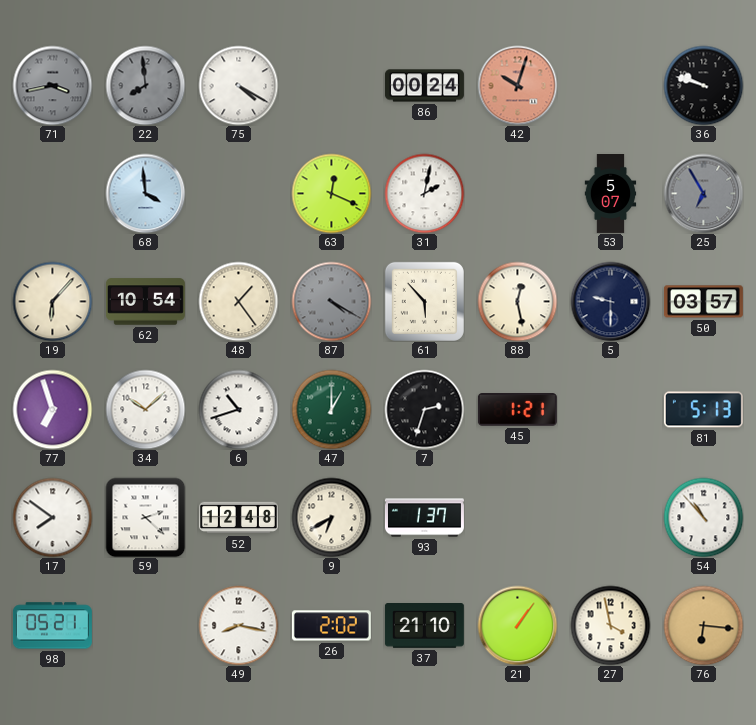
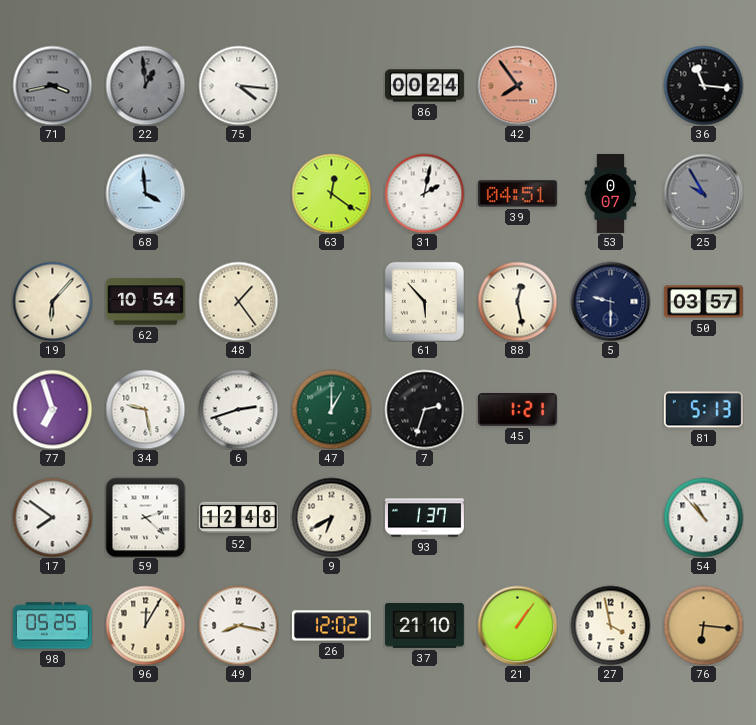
22: 7:59 -> 12:59 (145, 85)
75: 4:20 -> 4:16 (238, 85)
42: 10:03 -> 7:54 (517, 85)
36: 9:48 -> 11:16 (703, 85)
63: 12:19 -> 12:21 (331, 193)
39: none -> 04:51 (517, 194)
53: 5:07 -> 0:07 (611, 194)
25: 6:55 -> 9:55 (703, 193)
87: 4:20 -> none (331, 301)
34: 10:08 -> 9:28 (145, 409)
6: 10:42 -> 2:42 (238, 409)
98: 05:21 -> 05:25 (52, 626)
96: none -> 12:05 (145, 625)
26: 2:02 -> 12:02 (331, 626)
